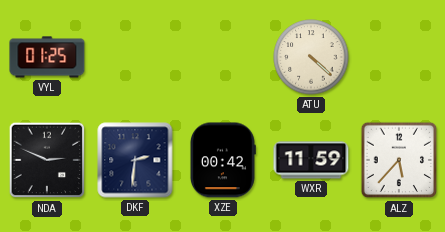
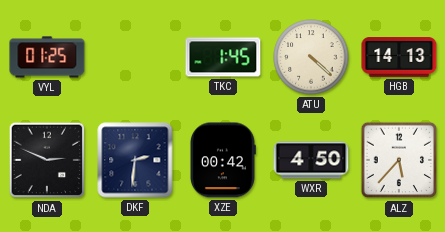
TKC: none -> 1:45 (223, 57)
HGB: none -> 14:13 (399, 57)
WXR: 11:59 -> 4:50 (311, 160)
